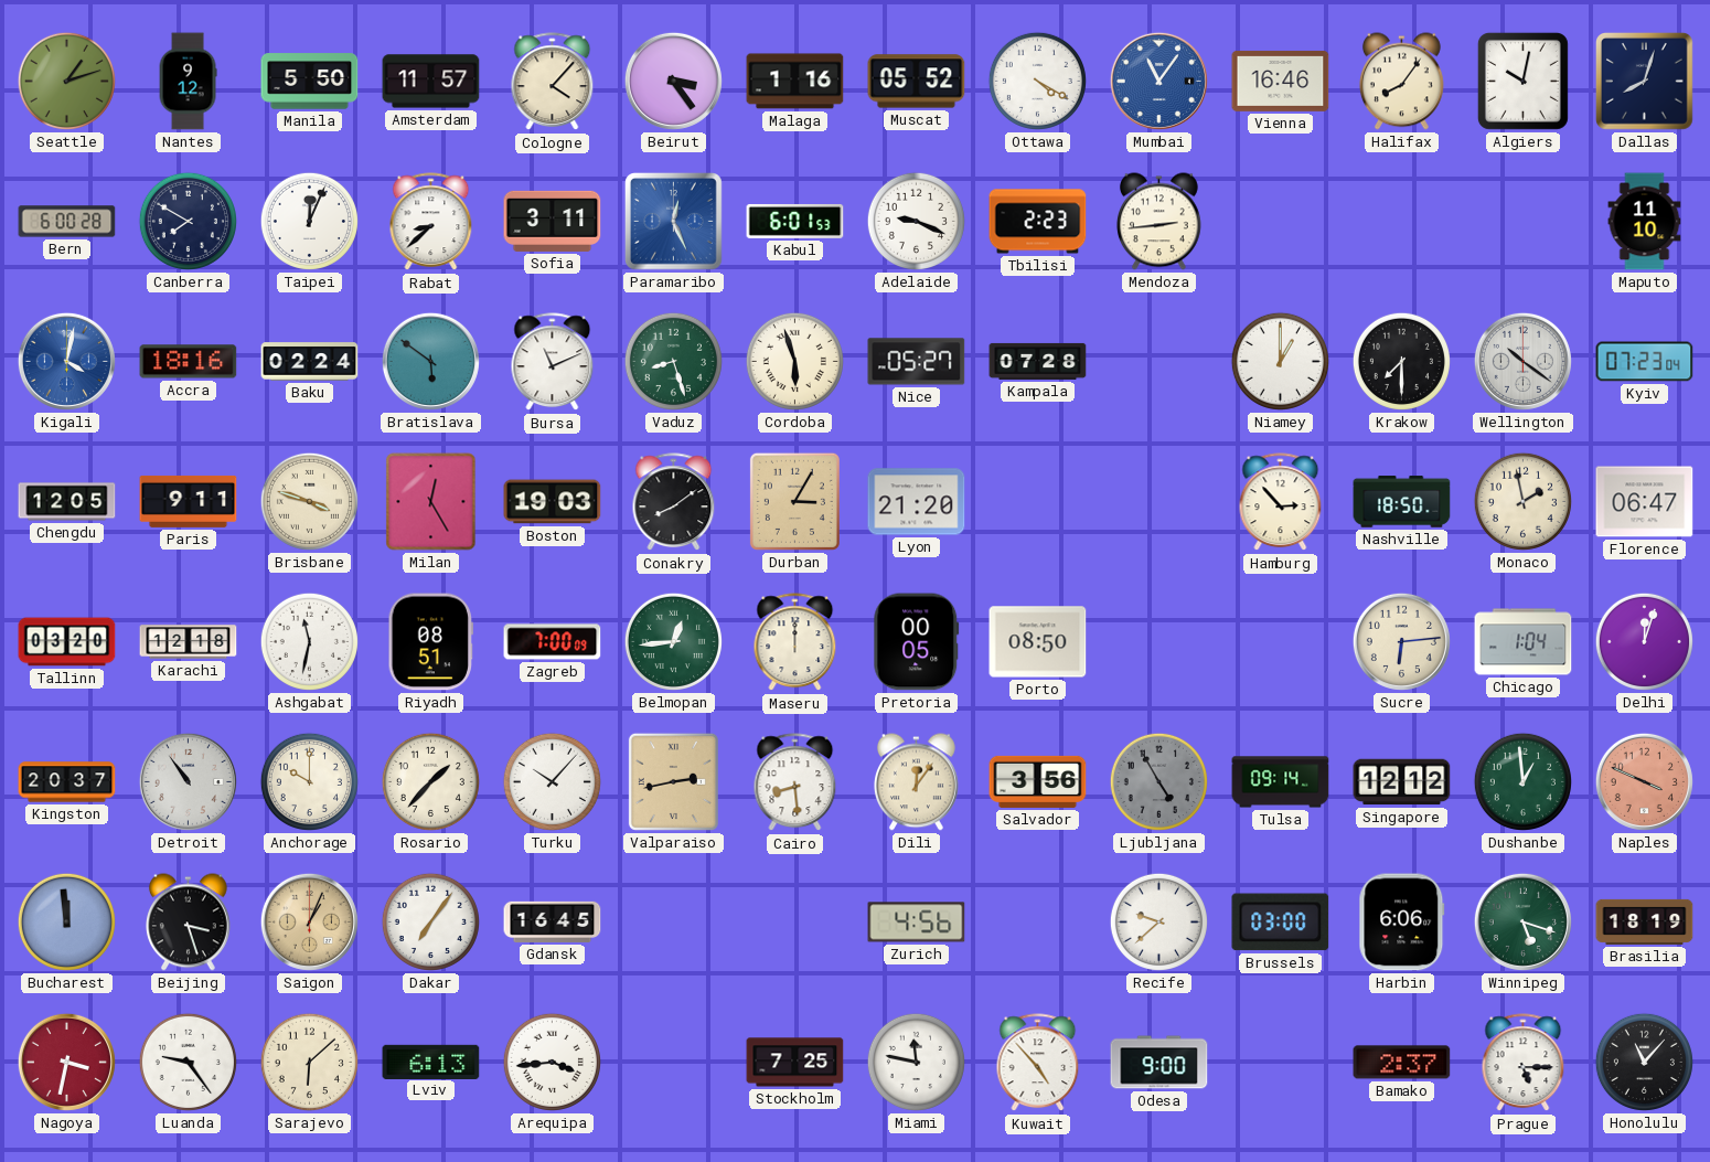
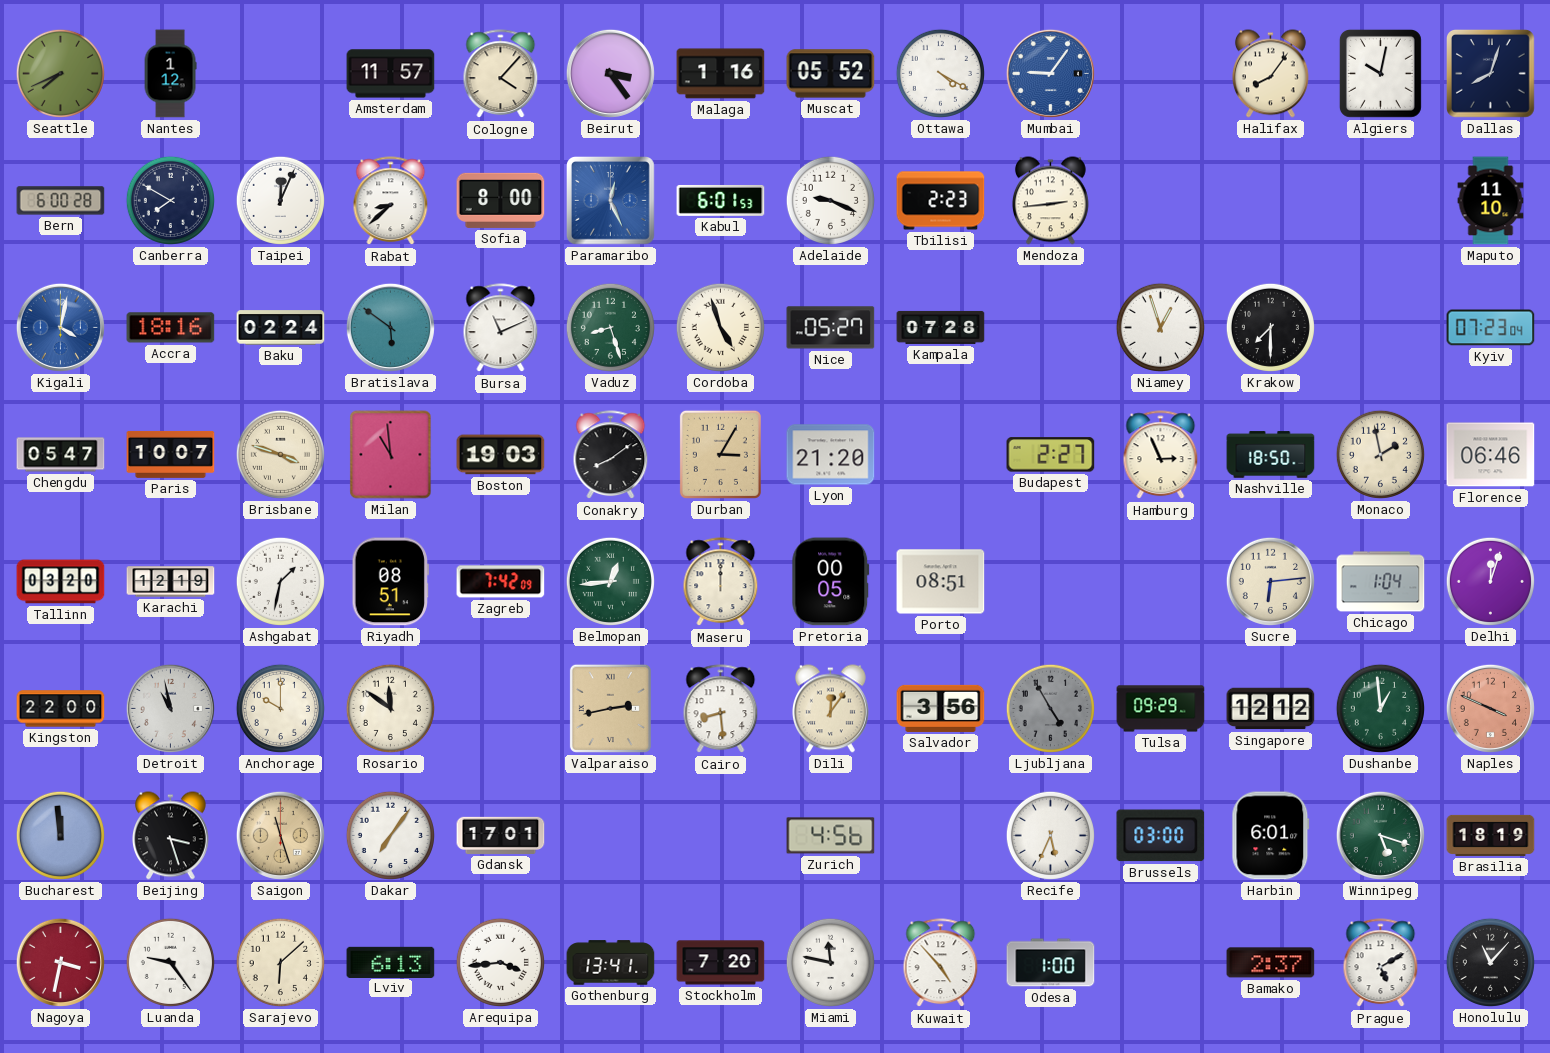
Seattle: 1:12 -> 7:41 (60, 73)
Nantes: 9:12 -> 1:12 (170, 74)
Manila: 5:50 -> none (310, 82)
Mumbai: 11:06 -> 9:06 (1050, 73)
Vienna: 16:46 -> none (1281, 81)
Sofia: 3:11 -> 8:00 (501, 200)
Cordoba: 5:57 -> 4:57 (720, 327)
Niamey: 1:00 -> 12:57 (1160, 327)
Wellington: 10:21 -> none (1522, 361)
Chengdu: 12:05 -> 05:47 (61, 455)
Paris: 9:11 -> 10:07 (171, 454)
Milan: 12:25 -> 10:59 (391, 455)
Budapest: none -> 2:27 (1051, 455)
Hamburg: 2:53 -> 2:56 (1161, 455)
Florence: 06:47 -> 06:46 (1491, 455)
Karachi: 12:18 -> 12:19 (171, 582)
Ashgabat: 11:32 -> 1:32 (280, 581)
Zagreb: 7:00 -> 7:42 (501, 582)
Porto: 08:50 -> 08:51 (941, 582)
Kingston: 20:37 -> 22:00 (61, 709)
Detroit: 10:54 -> 10:58 (170, 708)
Rosario: 1:37 -> 11:51 (390, 708)
Turku: 10:07 -> none (552, 781)
Tulsa: 09:14 -> 09:29 (1161, 709)
Saigon: 1:04 -> 11:27 (280, 835)
Gdansk: 16:45 -> 17:01 (501, 835)
Recife: 9:38 -> 5:34 (1050, 835)
Harbin: 6:06 -> 6:01 (1271, 836)
Gothenburg: none -> 13:41 (611, 963)
Stockholm: 7:25 -> 7:20 (721, 963)
Odesa: 9:00 -> 1:00 (1051, 963)
Prague: 5:15 -> 5:10 (1381, 963)
